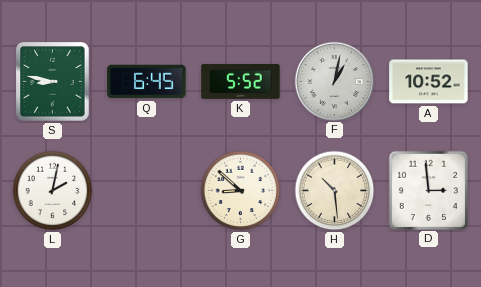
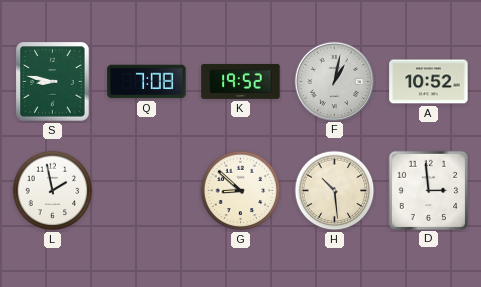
Q: 6:45 -> 7:08 (147, 82)
K: 5:52 -> 19:52 (241, 81)
L: 2:02 -> 1:58 (53, 191)
